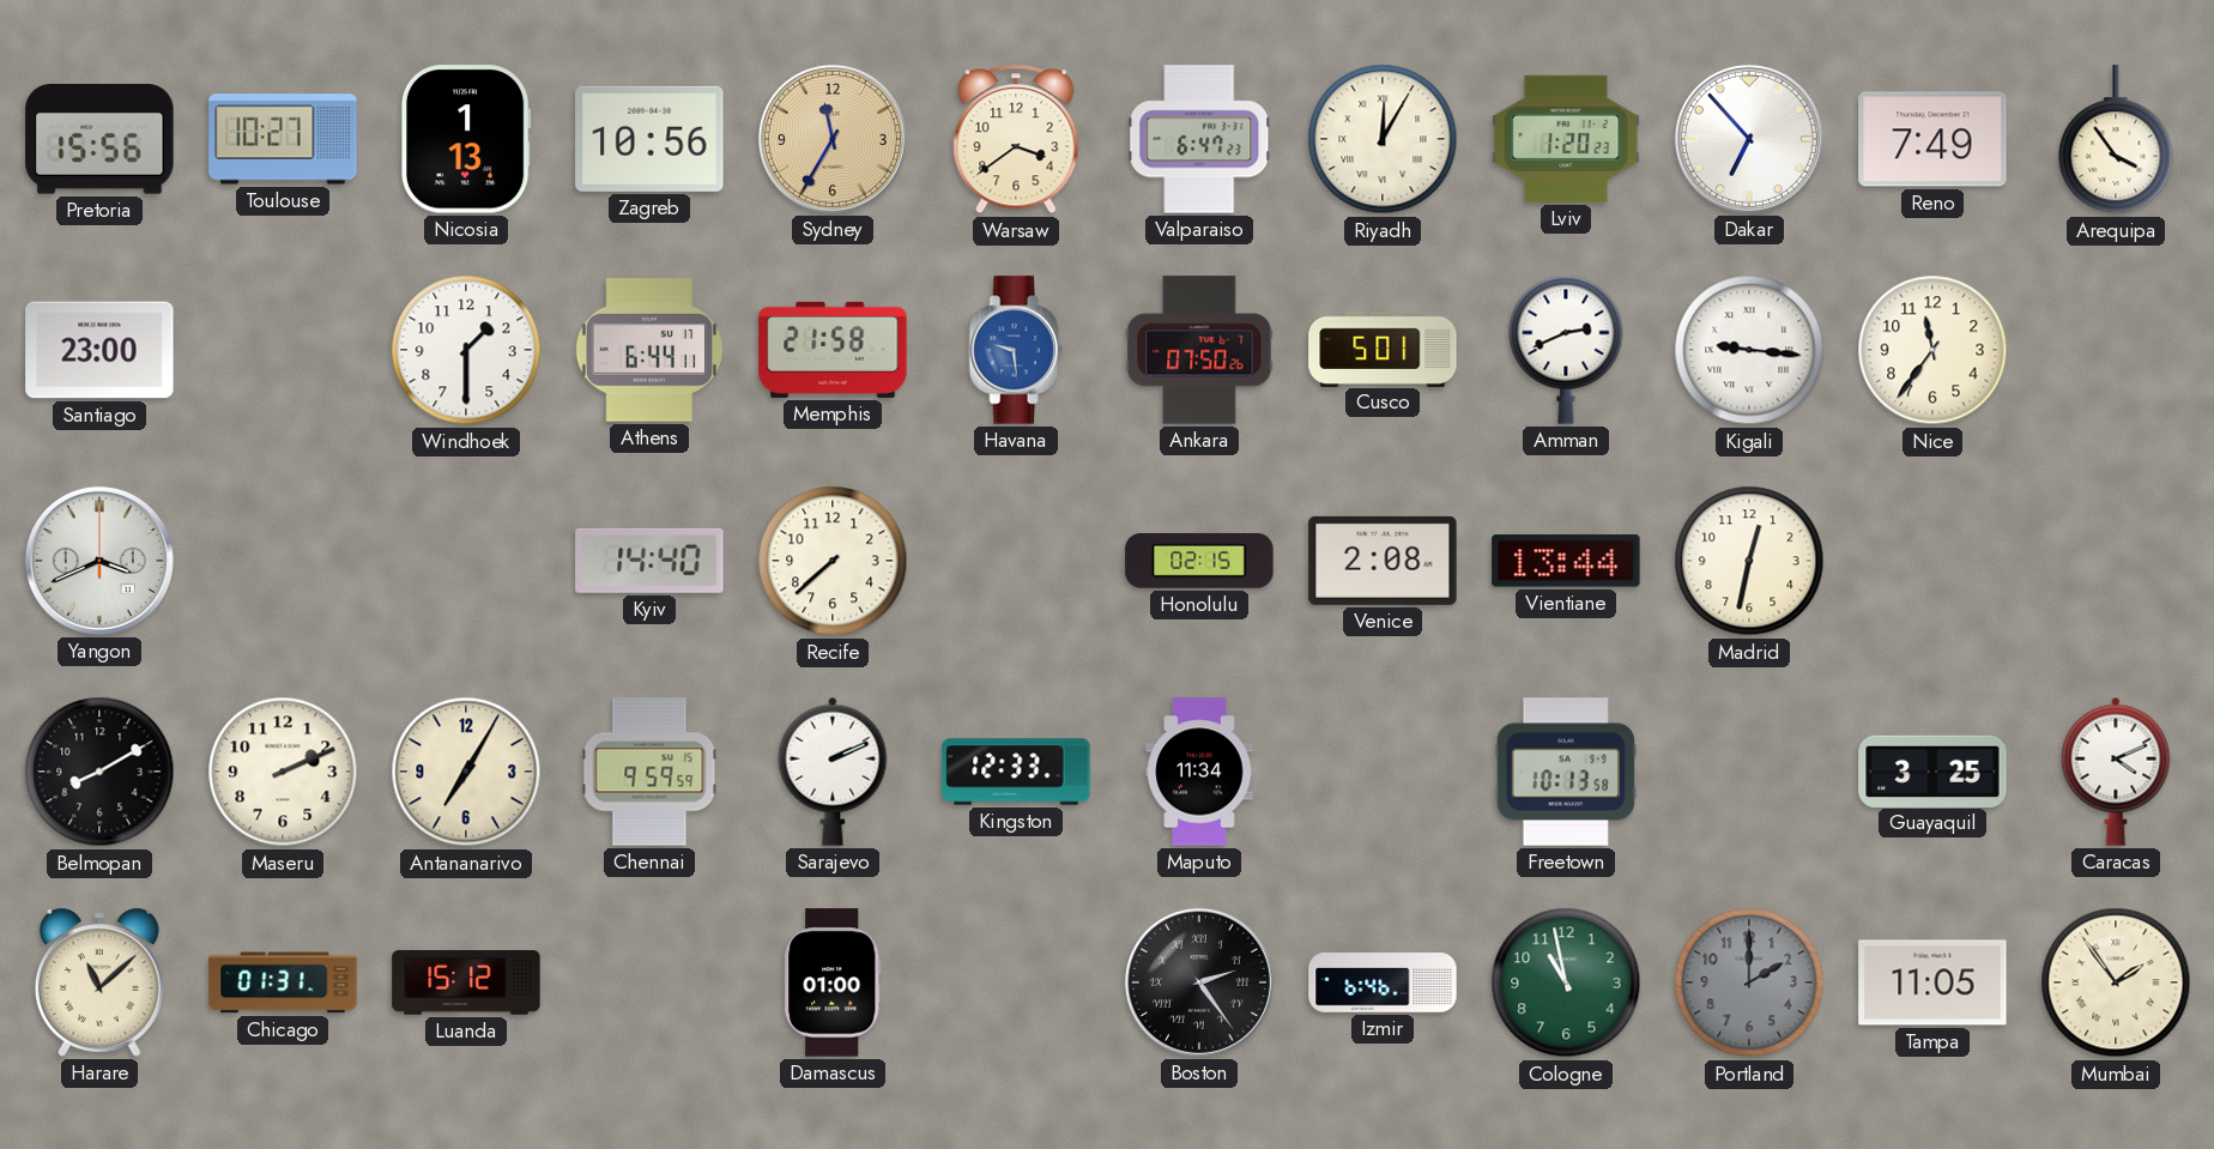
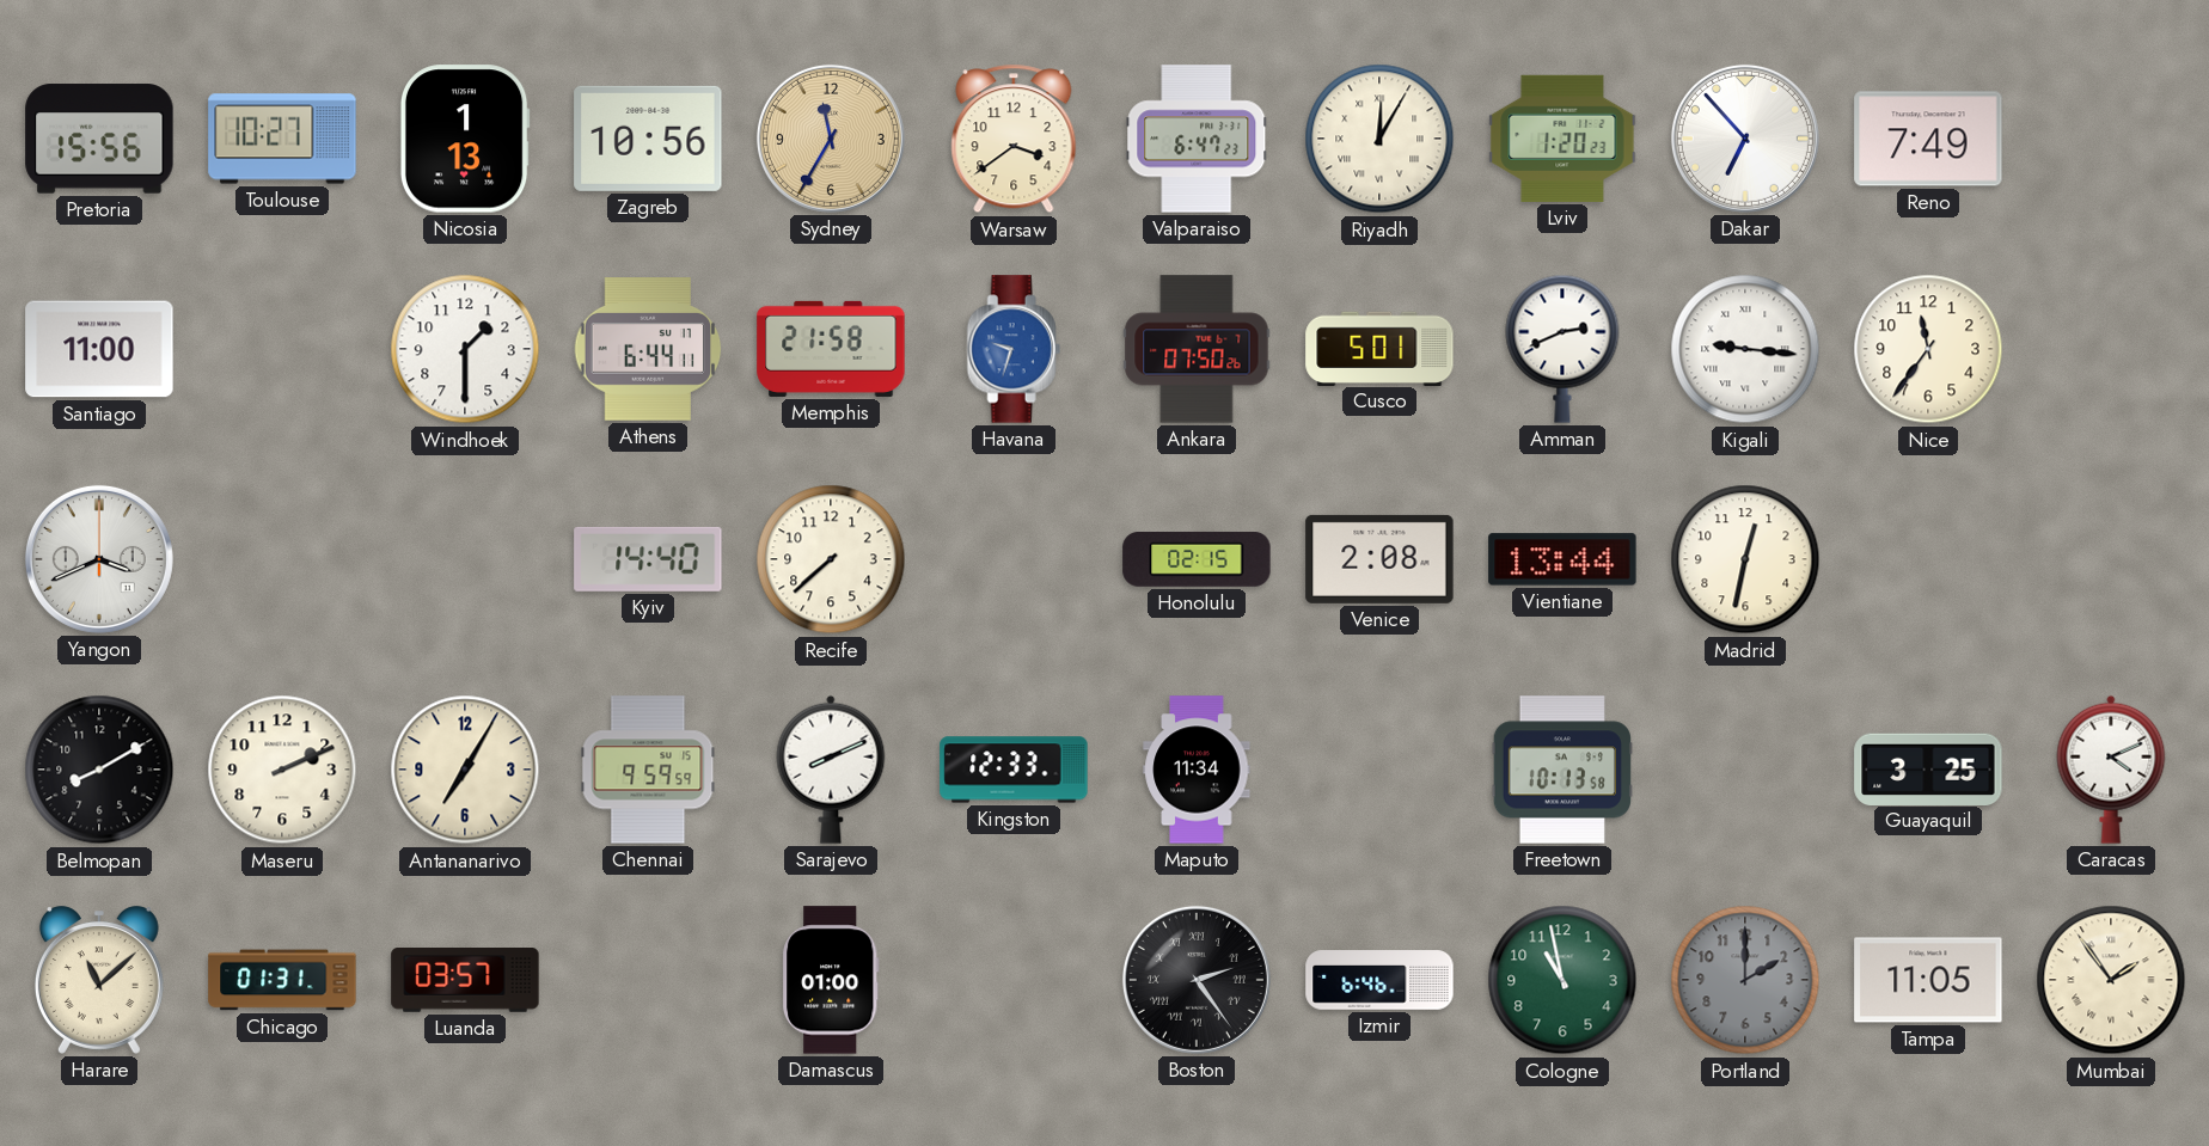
Arequipa: 3:54 -> none (2116, 140)
Santiago: 23:00 -> 11:00 (99, 349)
Havana: 9:29 -> 9:33 (1014, 349)
Sarajevo: 2:11 -> 8:11 (831, 770)
Luanda: 15:12 -> 03:57 (465, 981)
